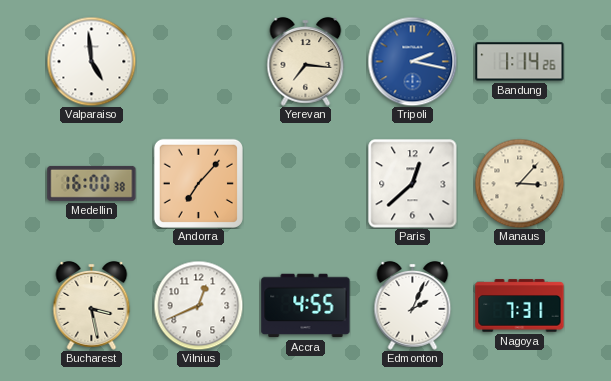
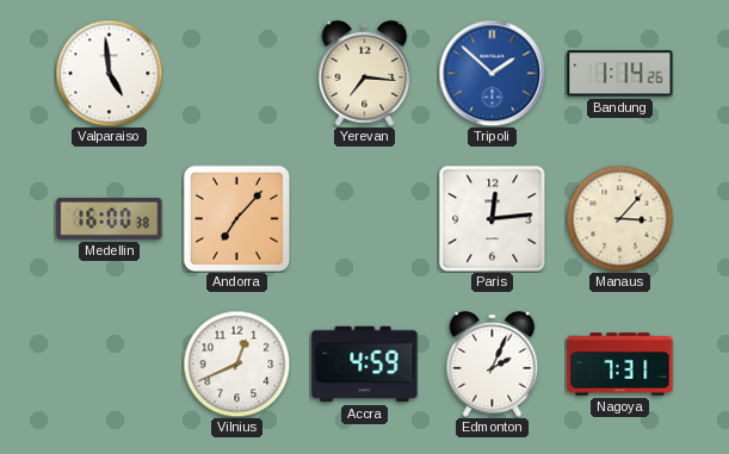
Tripoli: 2:17 -> 1:52 (492, 73)
Paris: 12:38 -> 12:14 (492, 218)
Bucharest: 3:28 -> none (92, 306)
Accra: 4:55 -> 4:59 (365, 365)
